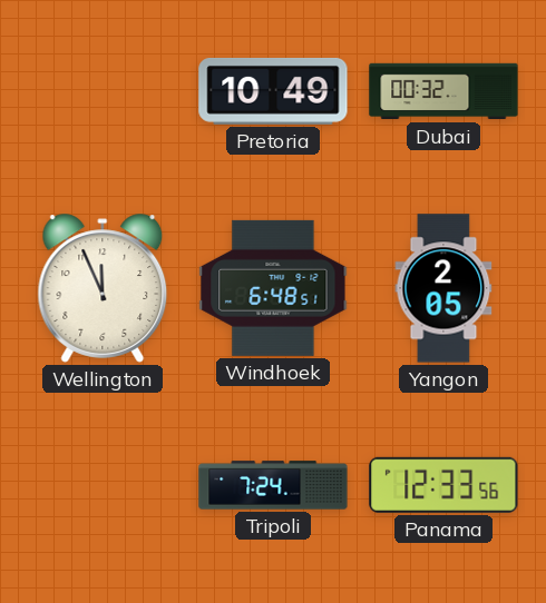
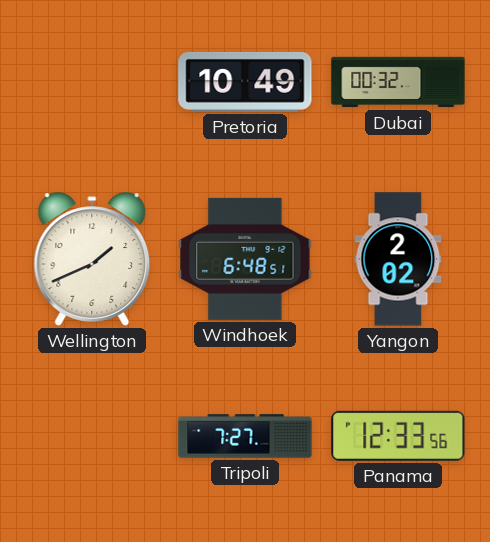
Wellington: 11:56 -> 1:41 (92, 259)
Yangon: 2:05 -> 2:02 (398, 259)
Tripoli: 7:24 -> 7:27 (245, 436)
